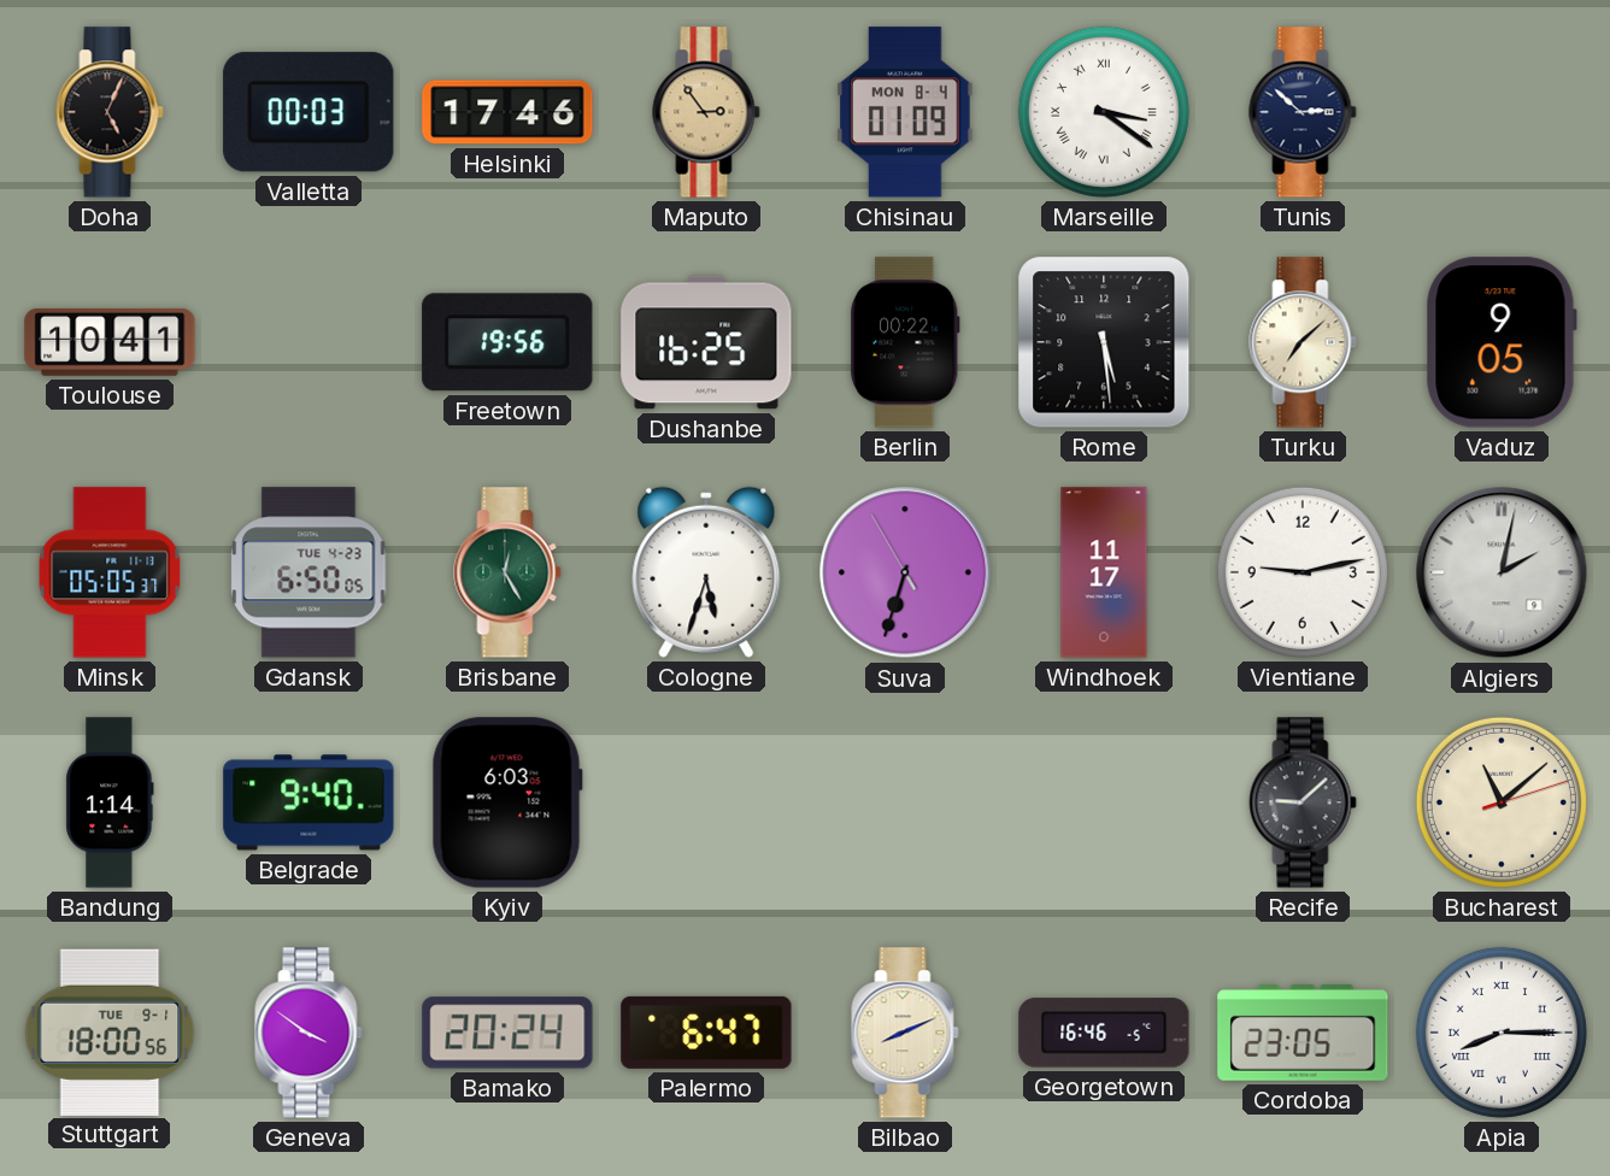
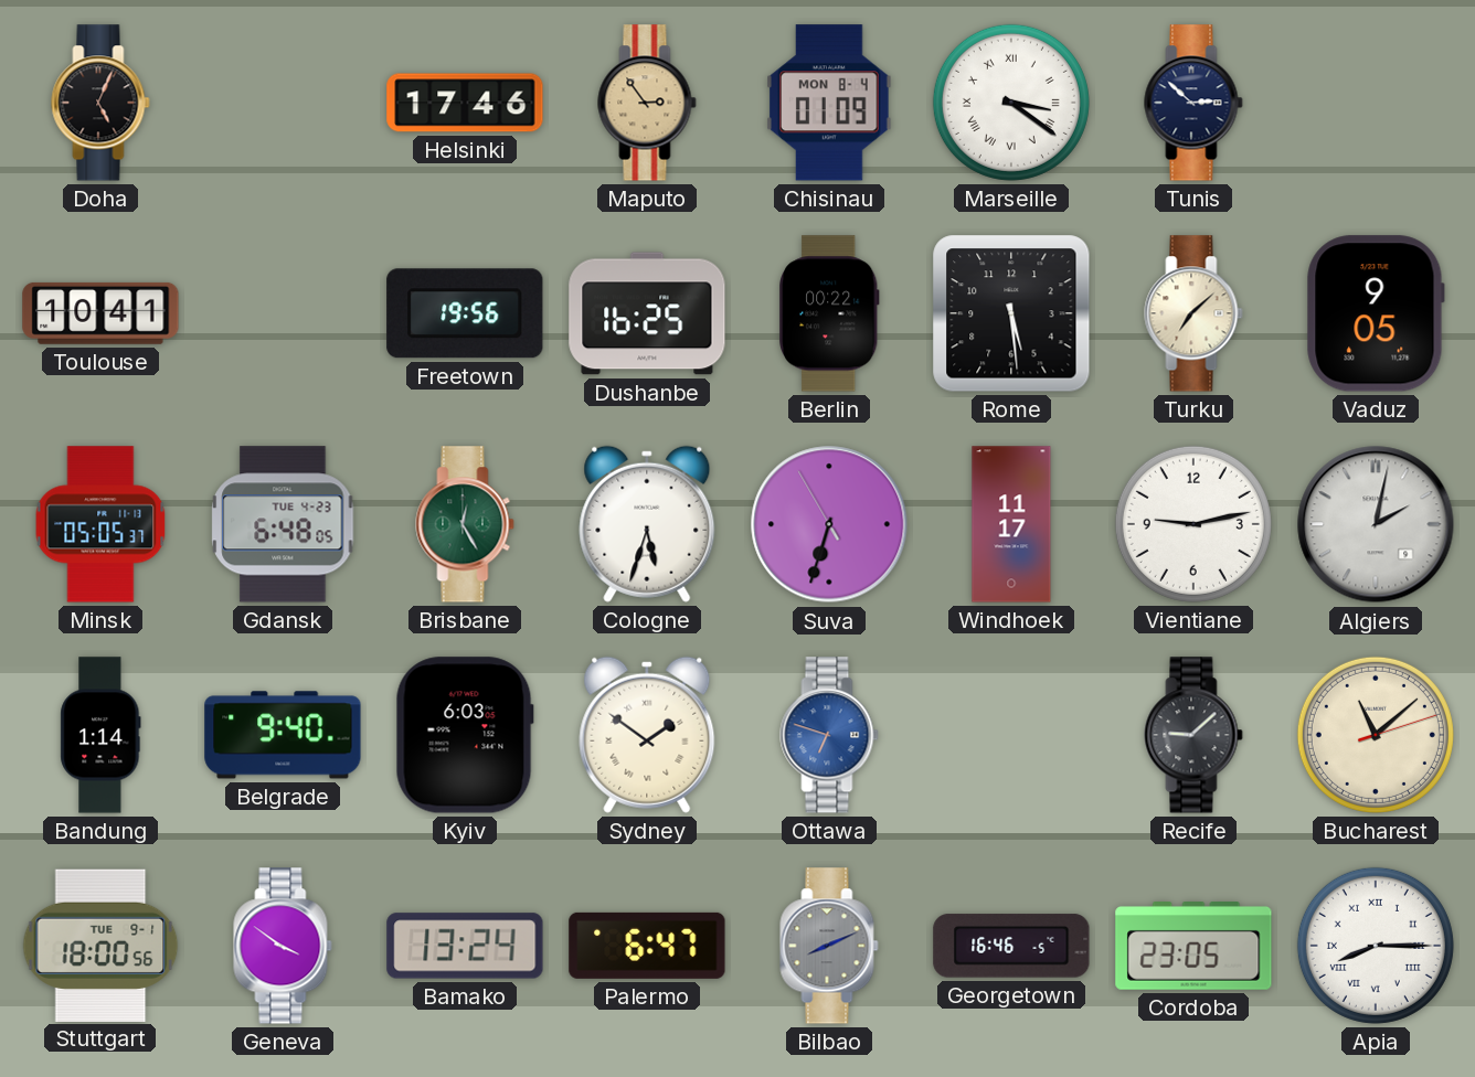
Valletta: 00:03 -> none (309, 112)
Gdansk: 6:50 -> 6:48 (283, 524)
Sydney: none -> 1:51 (647, 735)
Ottawa: none -> 6:48 (829, 735)
Bamako: 20:24 -> 13:24 (465, 946)
Bilbao dial: cream -> grey (829, 946)
